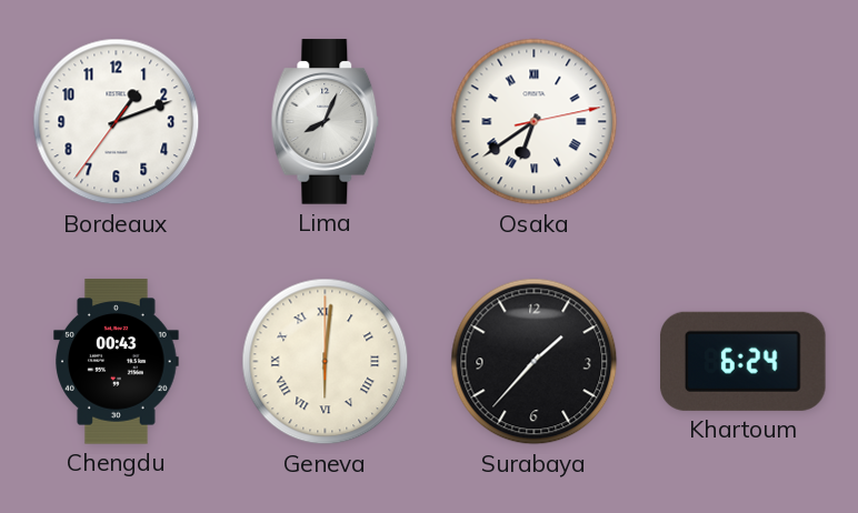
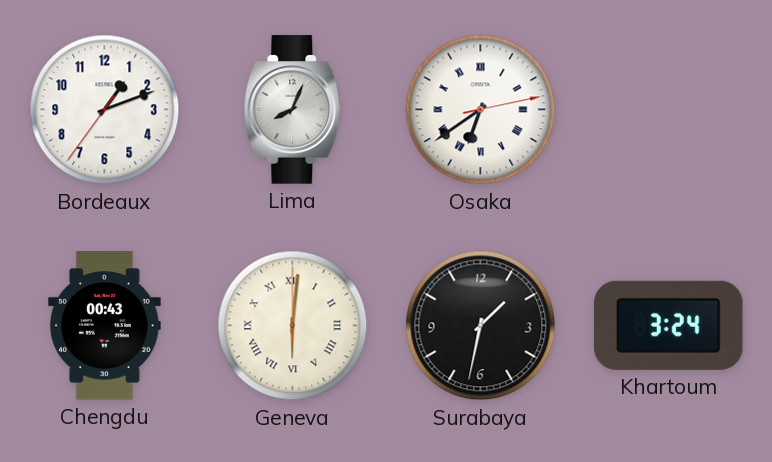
Surabaya: 1:37 -> 1:32 (481, 326)
Khartoum: 6:24 -> 3:24 (669, 325)
